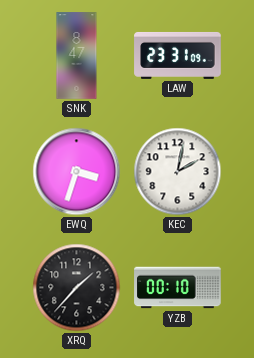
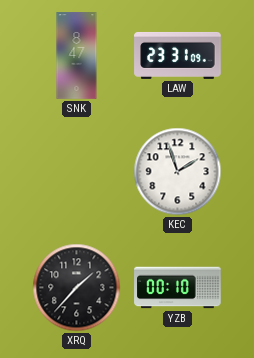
EWQ: 3:33 -> none (77, 172)
KEC: 2:02 -> 1:57 (178, 172)
